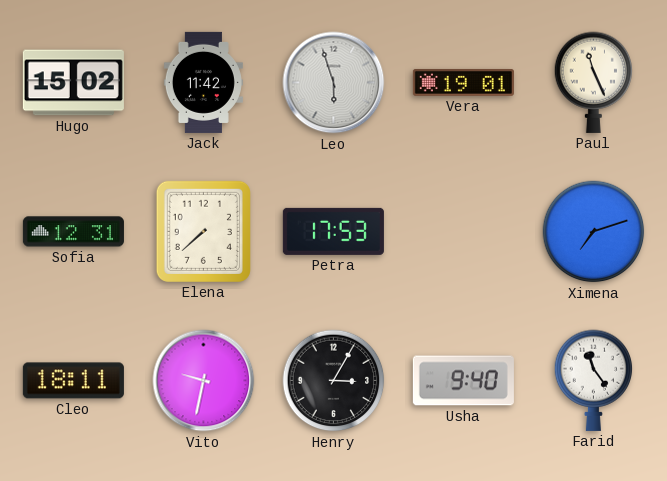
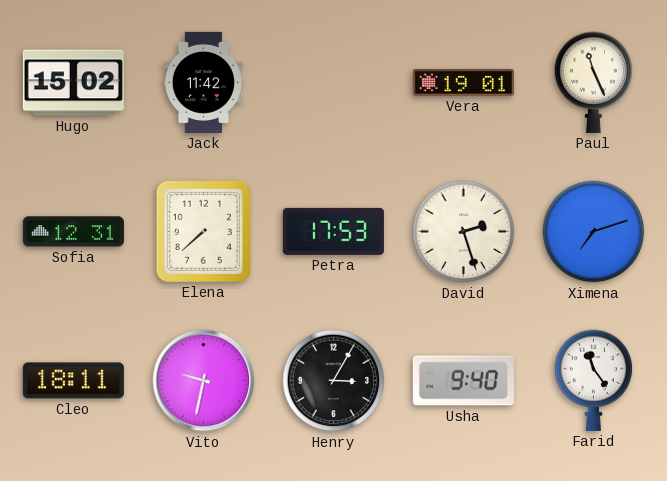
Leo: 5:57 -> none (334, 83)
David: none -> 2:27 (464, 232)
